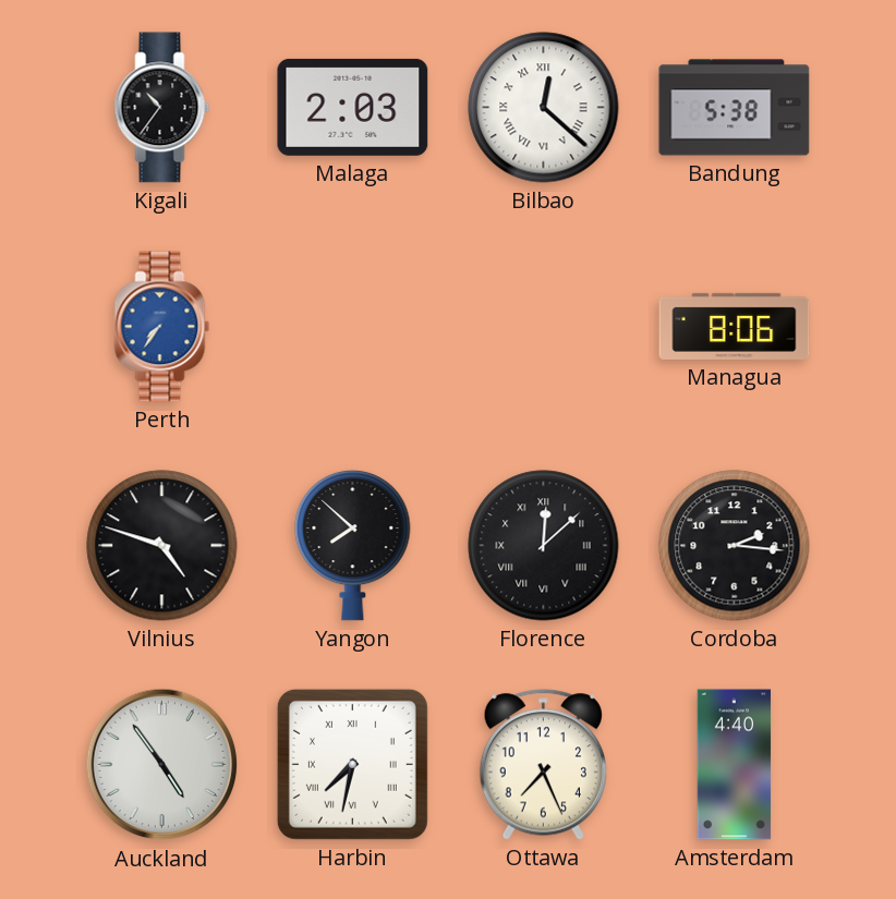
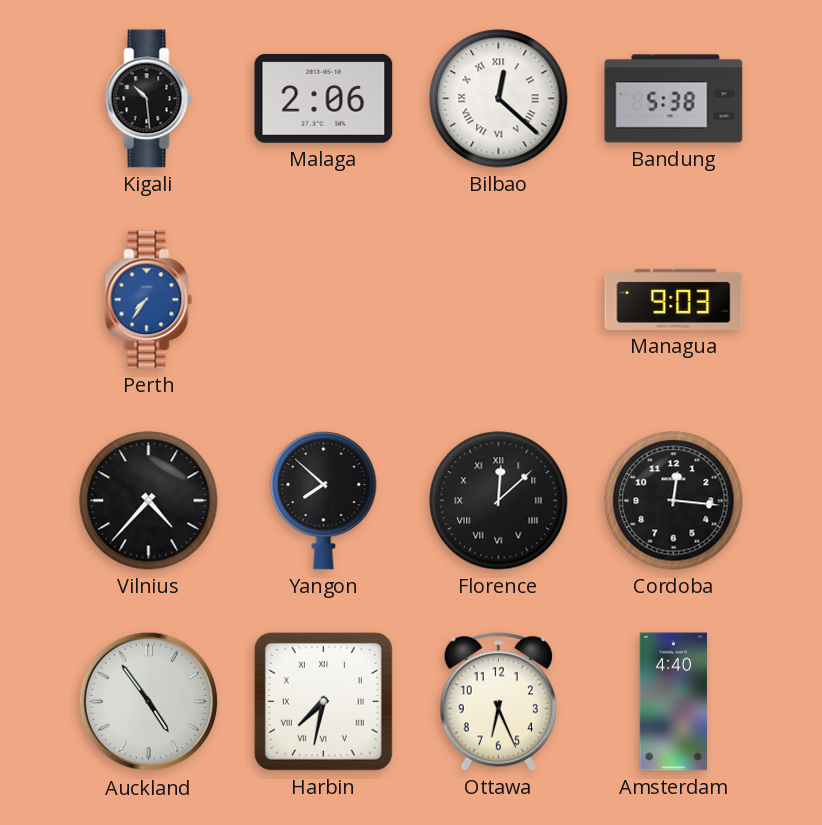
Kigali: 10:36 -> 10:29 (149, 99)
Malaga: 2:03 -> 2:06 (324, 98)
Managua: 8:06 -> 9:03 (674, 299)
Vilnius: 4:48 -> 4:37 (149, 501)
Cordoba: 2:16 -> 12:16 (674, 501)
Ottawa: 7:26 -> 6:26 (498, 702)
